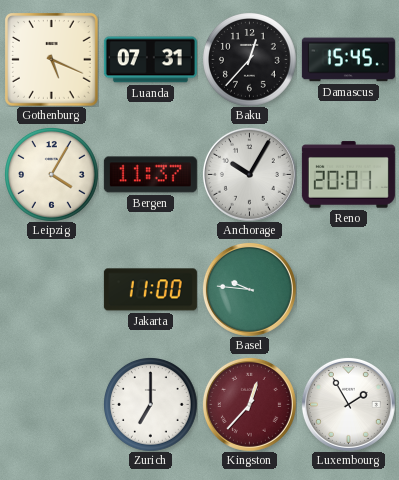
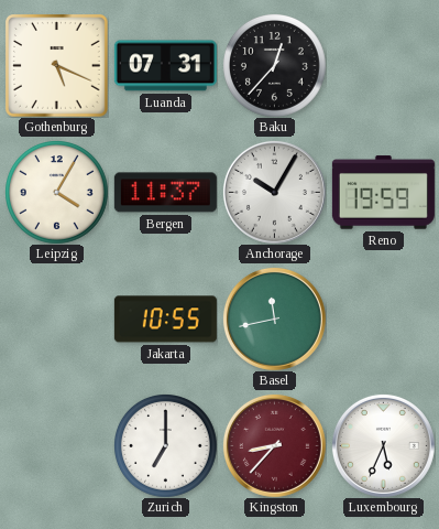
Damascus: 15:45 -> none (348, 60)
Reno: 20:01 -> 19:59 (383, 193)
Jakarta: 11:00 -> 10:55 (165, 320)
Basel: 9:46 -> 11:43 (274, 319)
Kingston: 12:37 -> 8:37 (274, 445)
Luxembourg: 1:55 -> 5:34 (383, 445)
